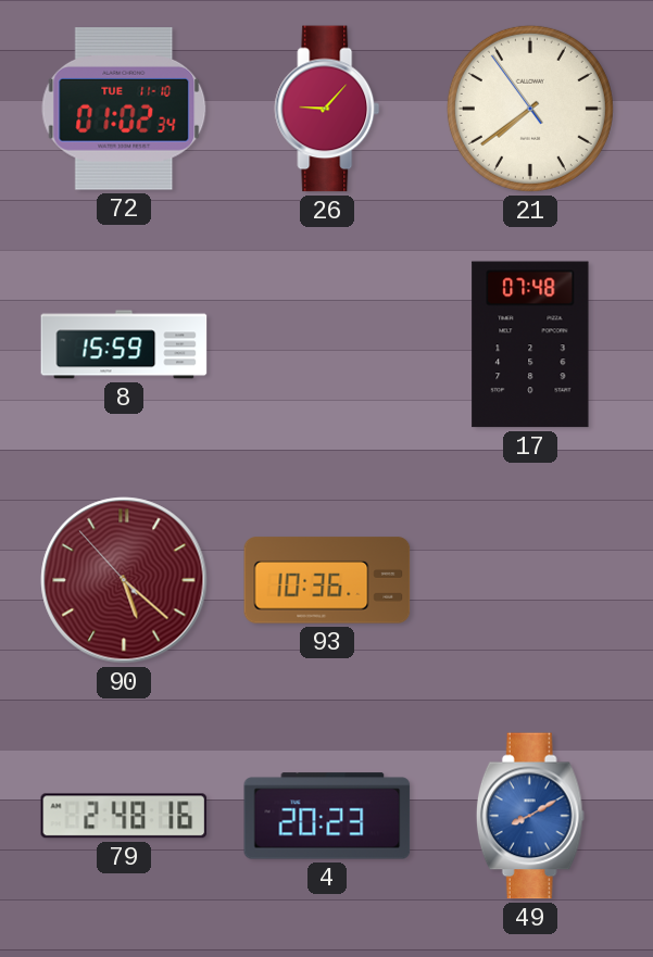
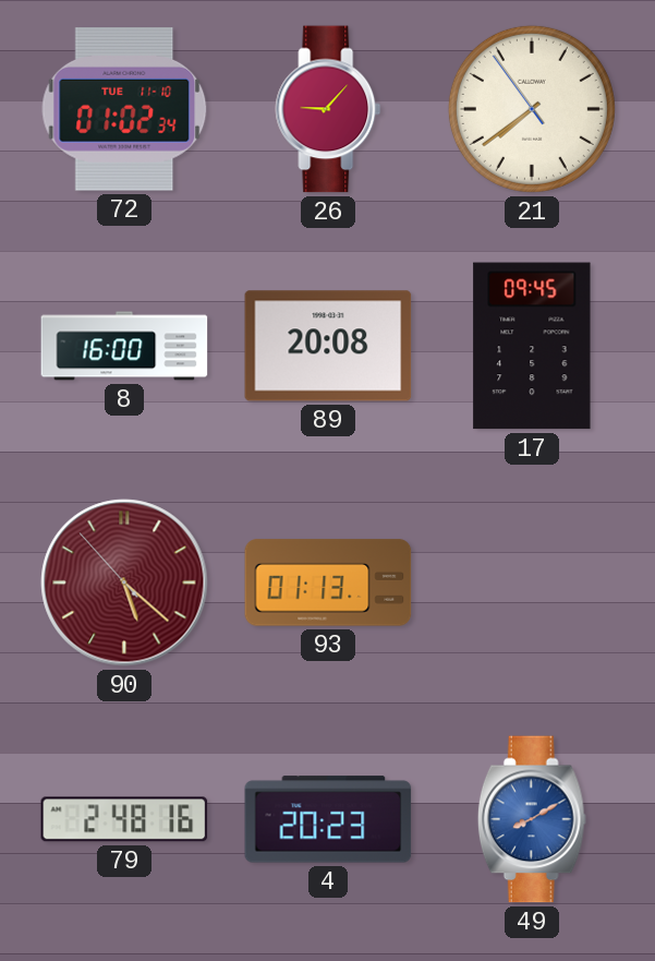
8: 15:59 -> 16:00 (124, 346)
89: none -> 20:08 (328, 346)
17: 07:48 -> 09:45 (532, 346)
93: 10:36 -> 01:13 (328, 582)
